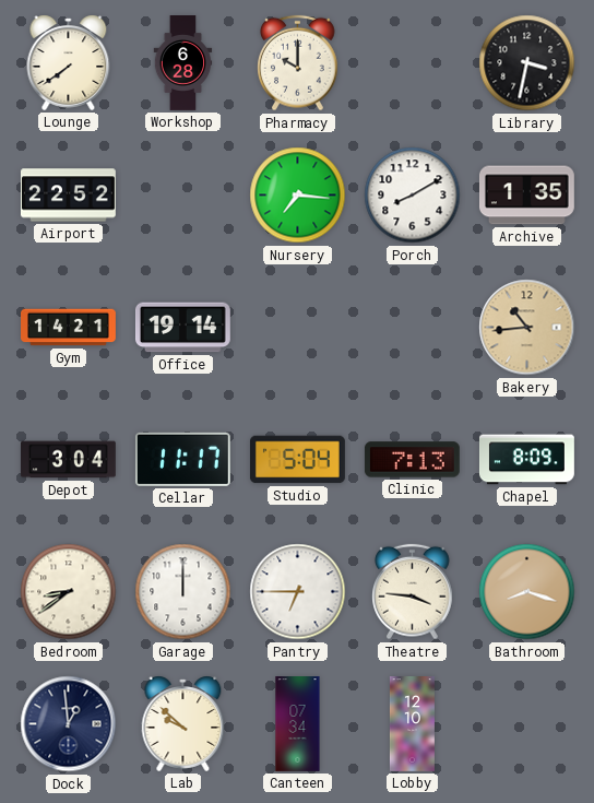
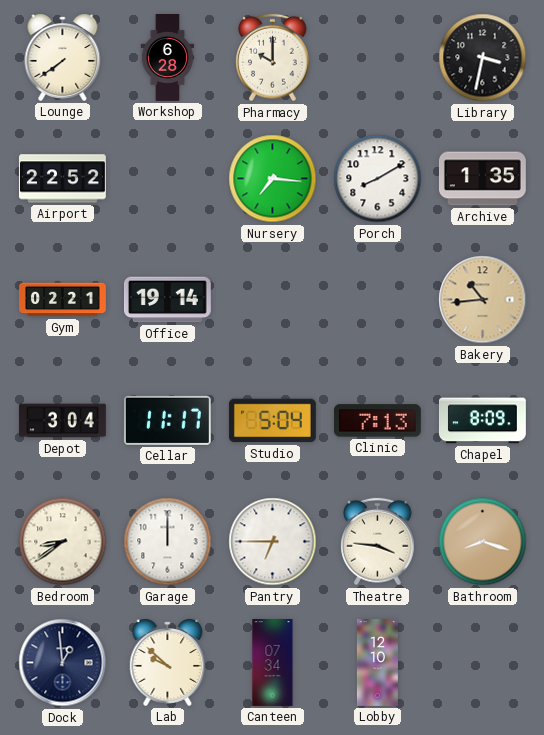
Gym: 14:21 -> 02:21 (63, 300)
